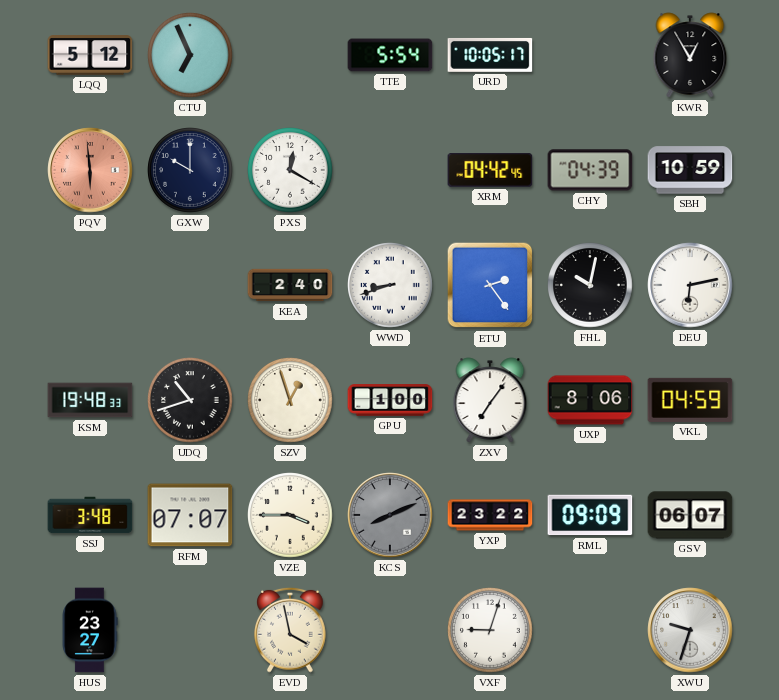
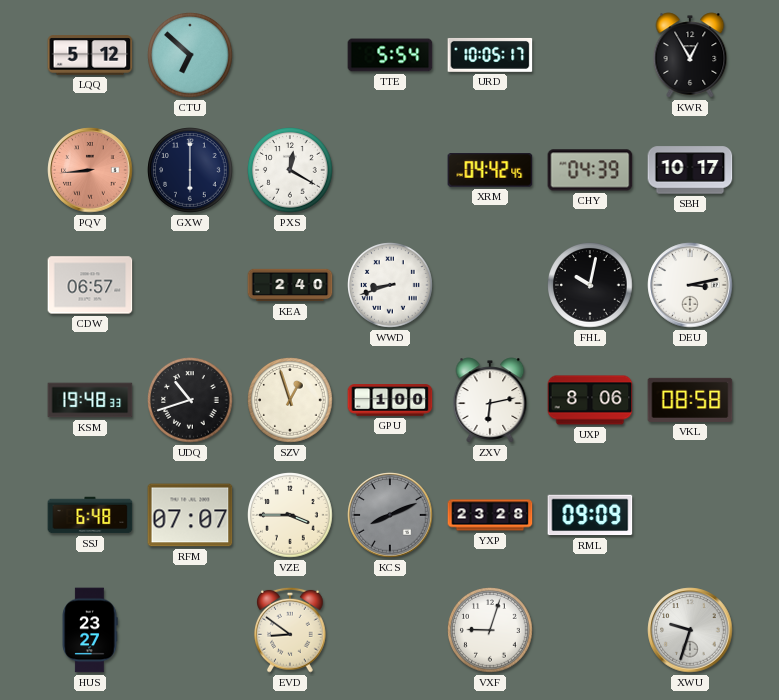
CTU: 6:56 -> 6:52 (190, 55)
PQV: 5:59 -> 8:44 (90, 170)
GXW: 10:00 -> 6:00 (190, 170)
SBH: 10:59 -> 10:17 (690, 170)
CDW: none -> 06:57 (90, 285)
ETU: 2:24 -> none (490, 285)
DEU: 6:13 -> 3:13 (690, 285)
ZXV: 7:06 -> 6:13 (490, 400)
VKL: 04:59 -> 08:58 (690, 400)
SSJ: 3:48 -> 6:48 (90, 515)
YXP: 23:22 -> 23:28 (490, 515)
GSV: 06:07 -> none (690, 515)
EVD: 3:58 -> 8:51 (290, 630)
